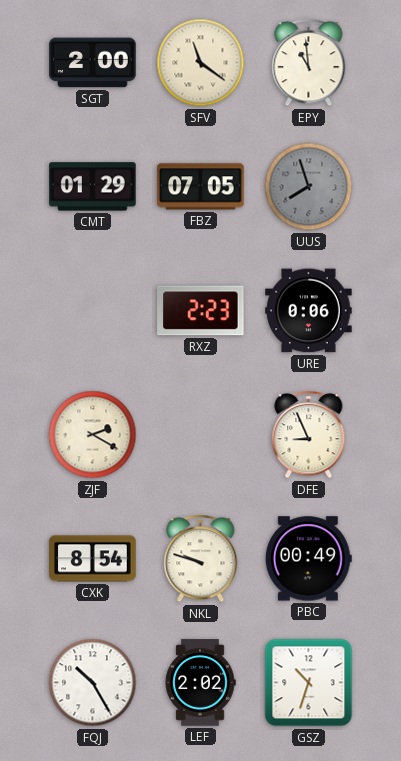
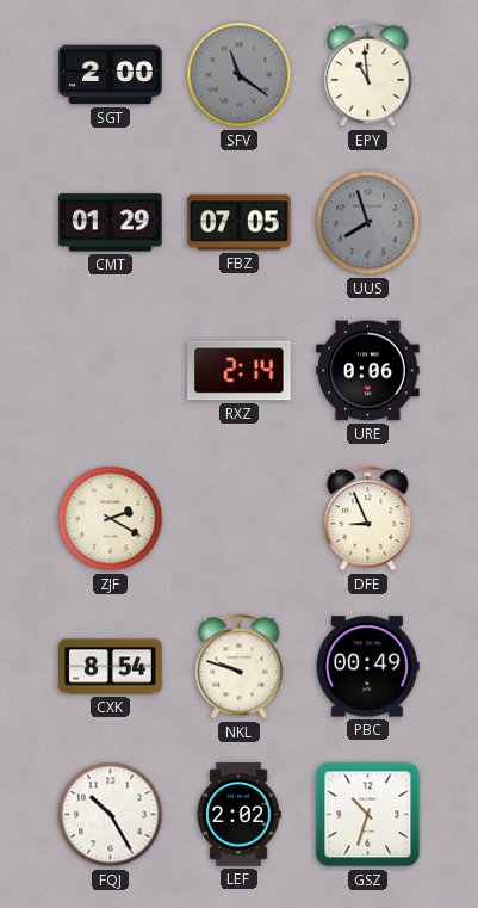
SFV dial: cream -> grey (240, 75)
RXZ: 2:23 -> 2:14 (240, 371)
